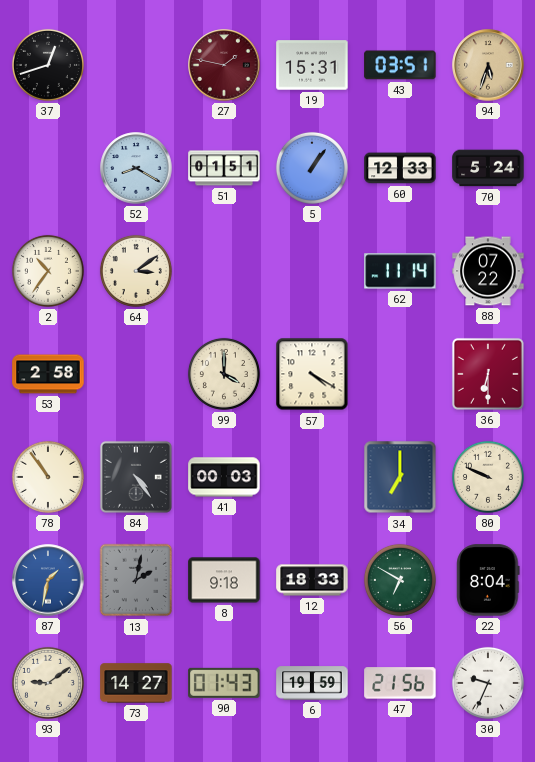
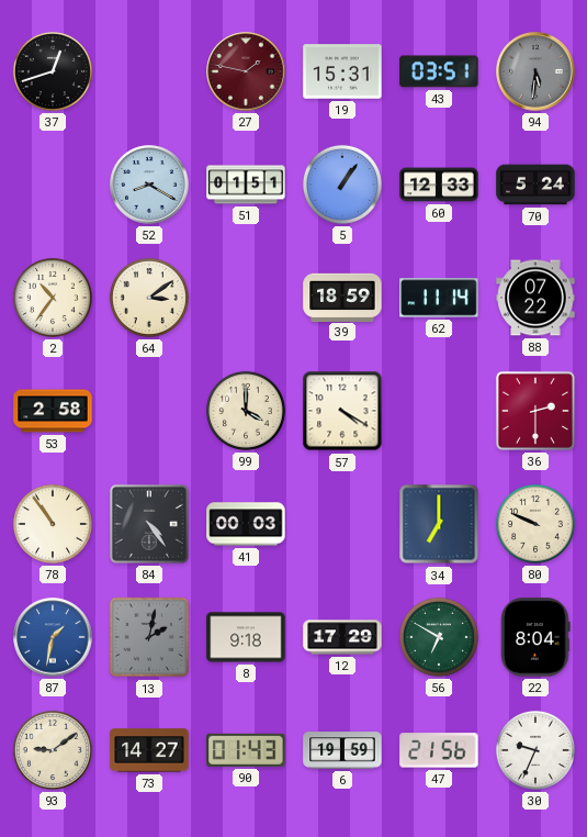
94: 5:33 -> 5:31 (535, 71)
94 dial: champagne -> grey (535, 71)
39: none -> 18:59 (342, 297)
36: 6:30 -> 2:30 (535, 411)
12: 18:33 -> 17:29 (342, 637)
